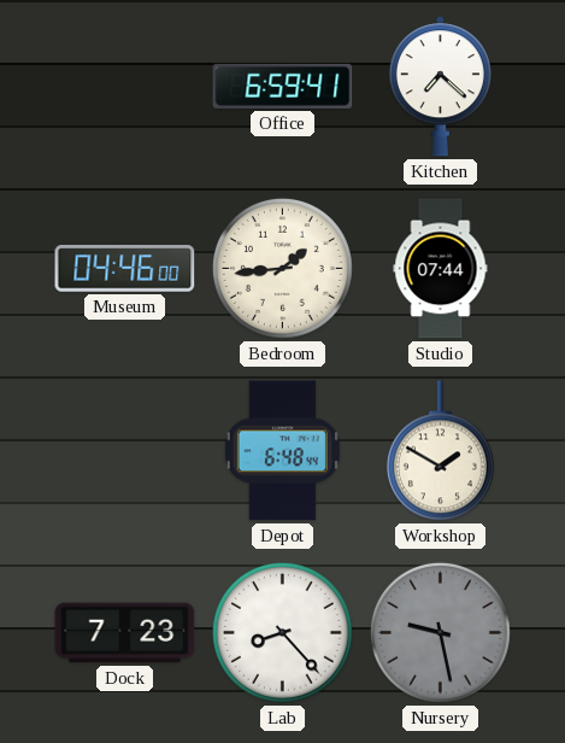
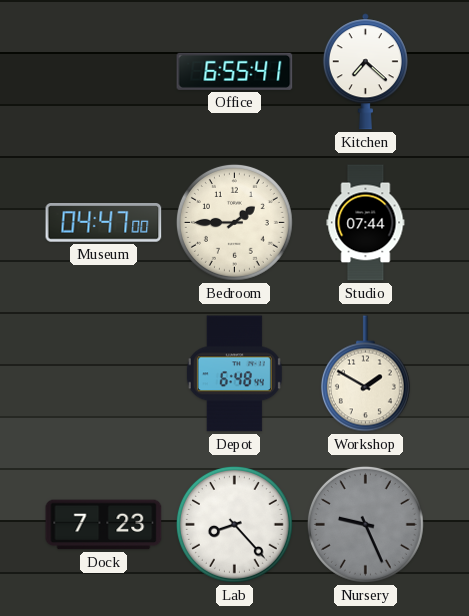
Office: 6:59 -> 6:55 (235, 71)
Museum: 04:46 -> 04:47 (104, 223)
Bedroom: 1:44 -> 1:45 (234, 222)
Nursery: 9:28 -> 9:26 (365, 524)
